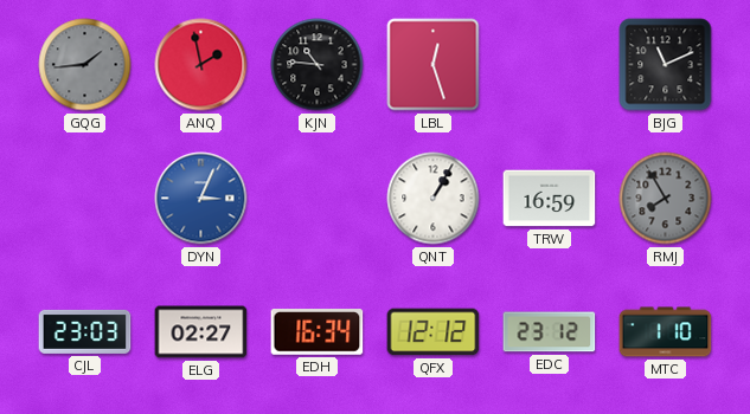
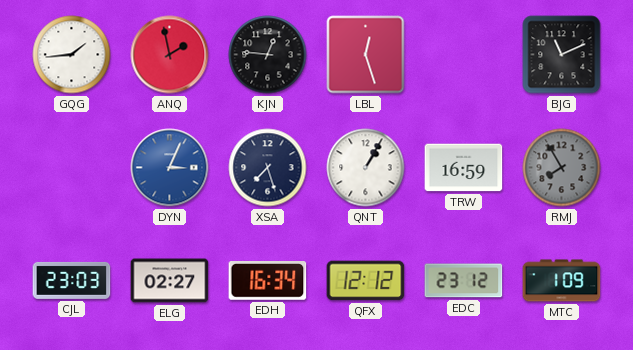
GQG dial: grey -> white (72, 55)
KJN: 10:46 -> 12:46 (268, 55)
XSA: none -> 7:27 (268, 168)
MTC: 1:10 -> 1:09 (562, 281)
